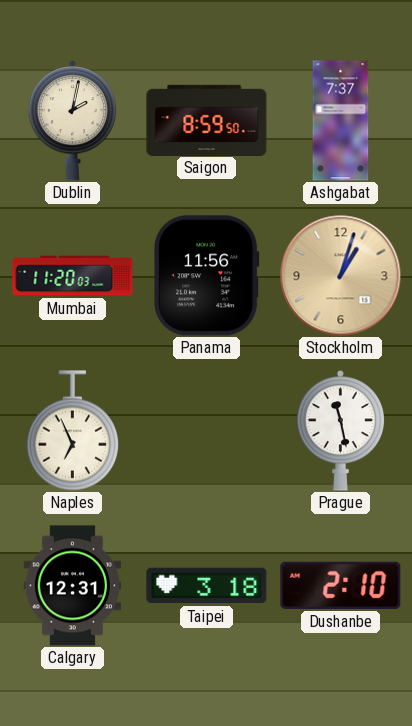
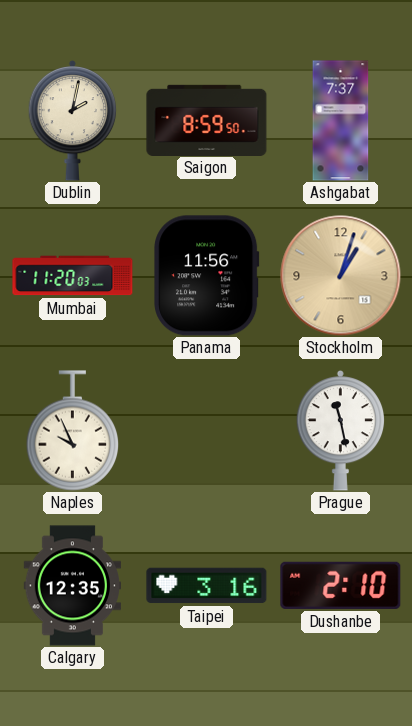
Naples: 6:56 -> 9:56 (73, 431)
Calgary: 12:31 -> 12:35 (72, 586)
Taipei: 3:18 -> 3:16 (207, 586)
